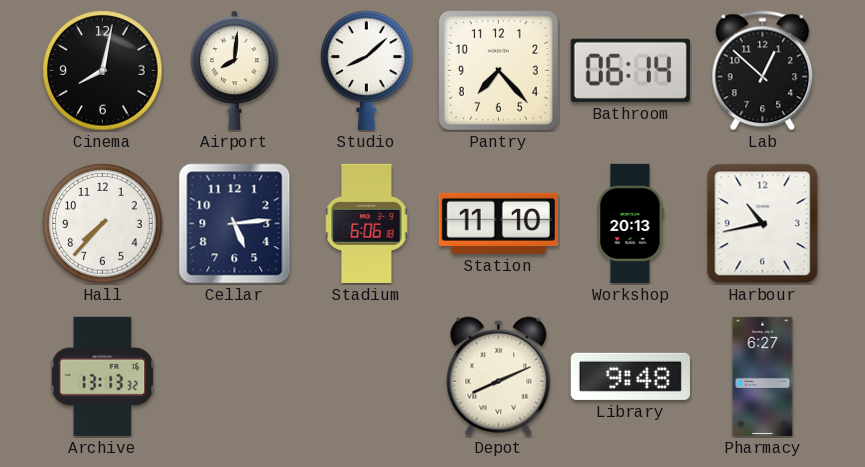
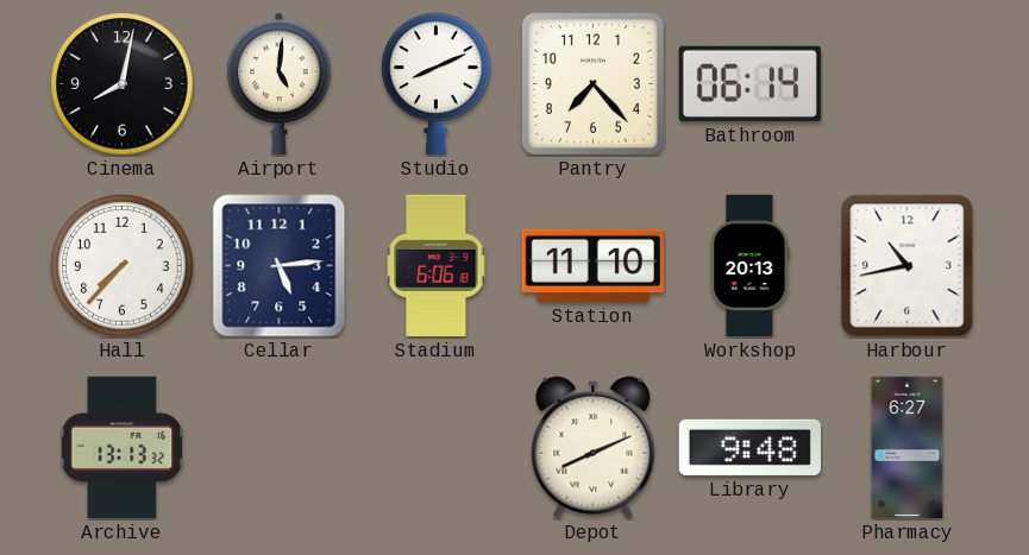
Airport: 8:01 -> 5:01 (280, 83)
Studio: 8:08 -> 8:11 (437, 83)
Lab: 12:52 -> none (763, 71)
